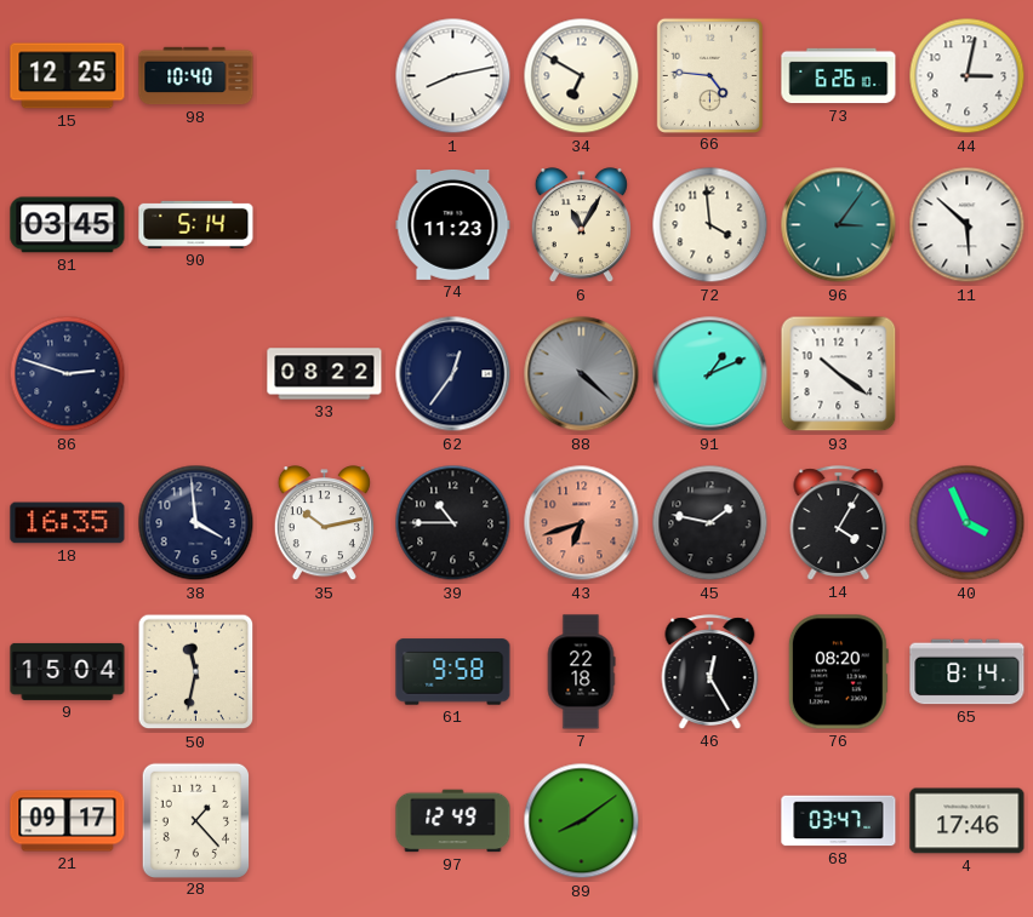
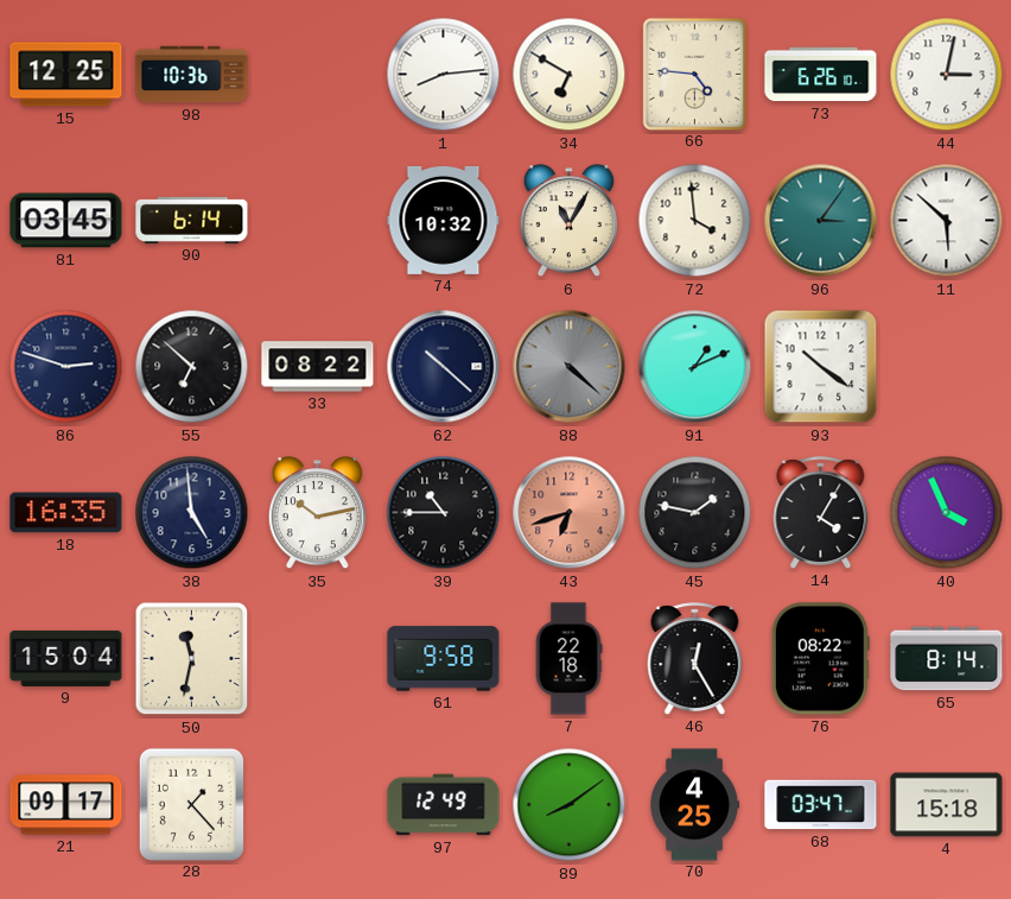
98: 10:40 -> 10:36 (192, 75)
1: 8:13 -> 8:14 (444, 75)
90: 5:14 -> 6:14 (192, 220)
74: 11:23 -> 10:32 (444, 220)
55: none -> 6:52 (192, 367)
62: 12:36 -> 10:22 (444, 367)
38: 3:59 -> 4:59 (192, 513)
76: 08:20 -> 08:22 (820, 659)
70: none -> 4:25 (694, 805)
4: 17:46 -> 15:18 (947, 805)
